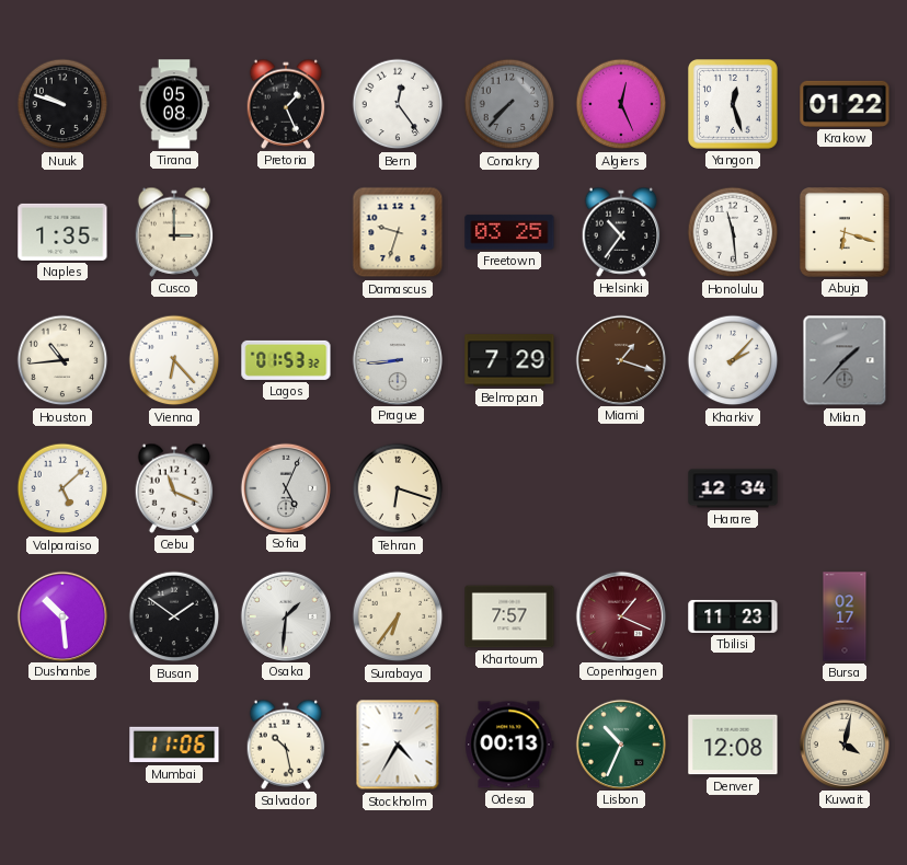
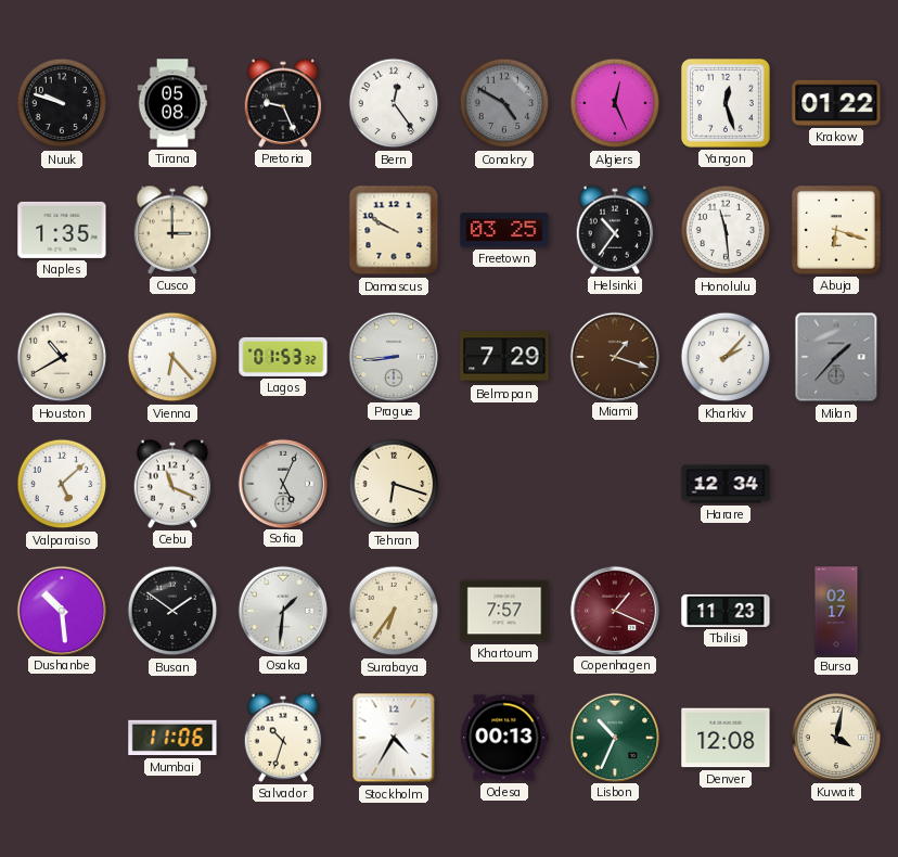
Pretoria: 1:26 -> 9:26 (283, 103)
Conakry: 7:37 -> 4:50 (504, 103)
Damascus: 9:33 -> 9:50 (394, 230)
Houston: 10:44 -> 10:40 (62, 357)
Salvador: 10:28 -> 10:33 (283, 738)
